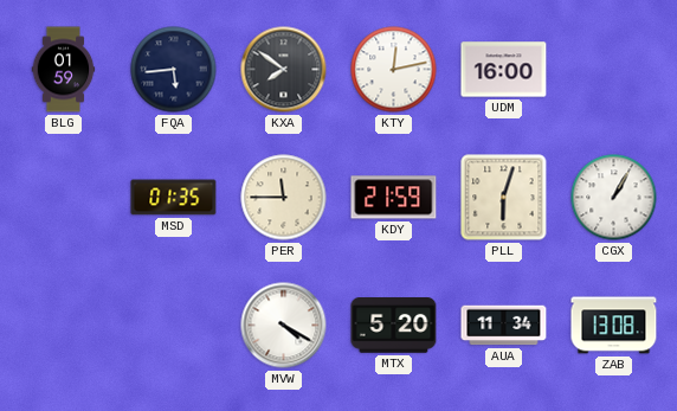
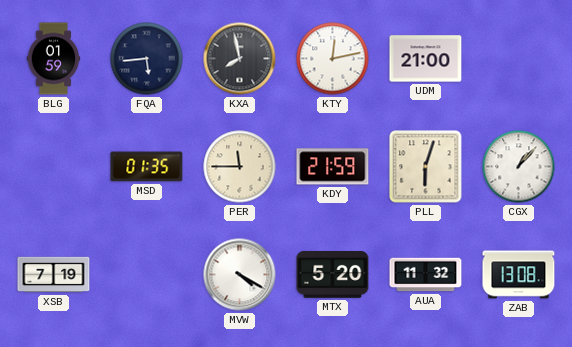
KXA: 7:51 -> 7:58 (240, 59)
UDM: 16:00 -> 21:00 (426, 59)
CGX: 1:05 -> 1:07 (519, 167)
XSB: none -> 7:19 (54, 275)
AUA: 11:34 -> 11:32 (426, 275)
